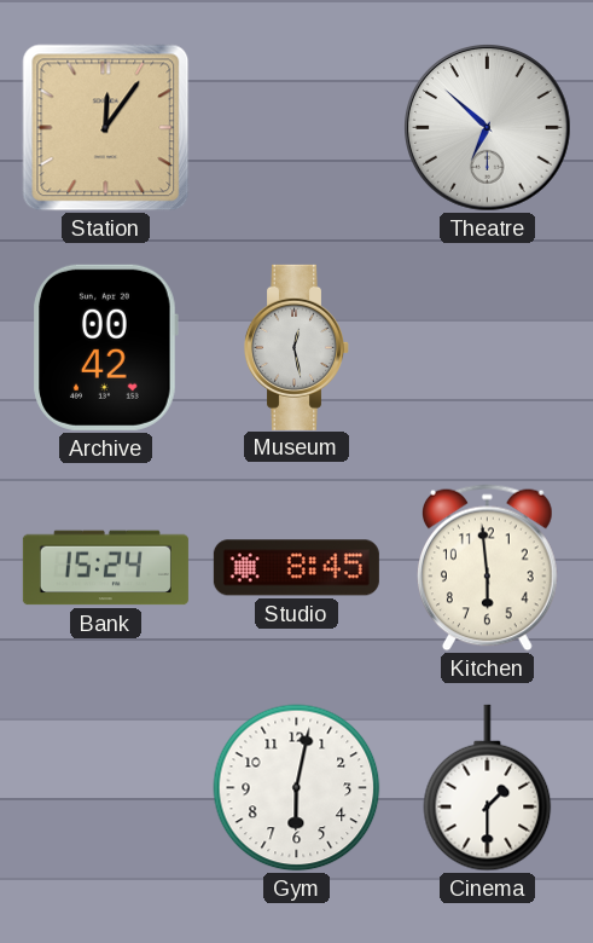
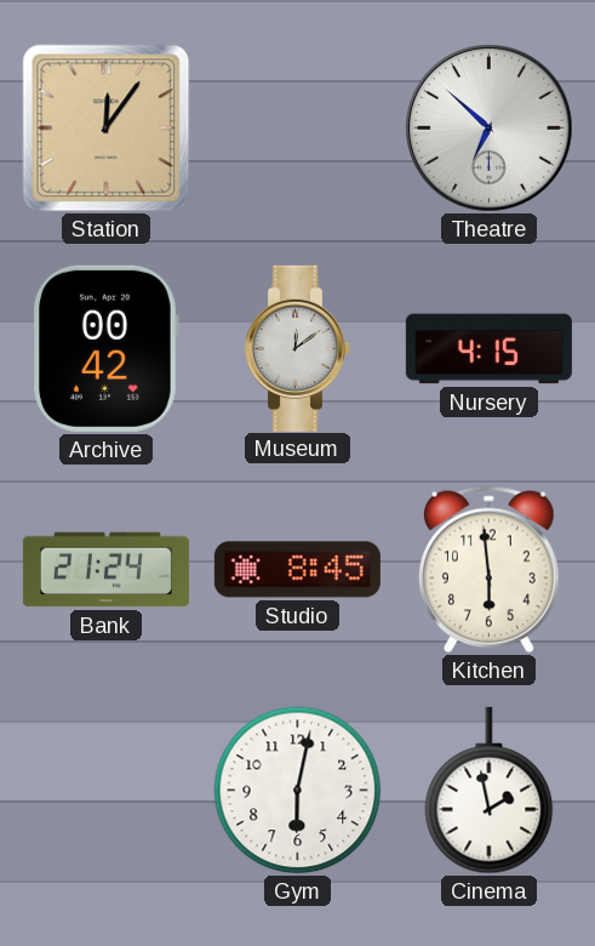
Museum: 12:28 -> 12:09 (297, 348)
Nursery: none -> 4:15 (488, 349)
Bank: 15:24 -> 21:24 (105, 570)
Cinema: 1:30 -> 1:58 (490, 791)
